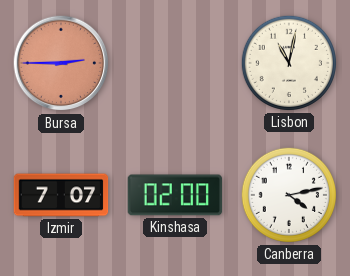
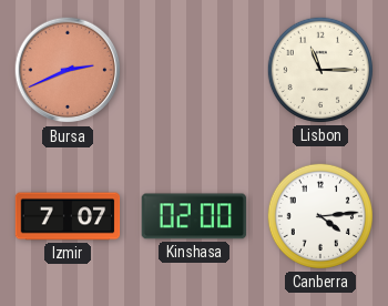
Bursa: 2:45 -> 2:41 (68, 70)
Lisbon: 11:02 -> 11:15 (320, 70)
Canberra: 4:13 -> 4:14 (320, 216)
